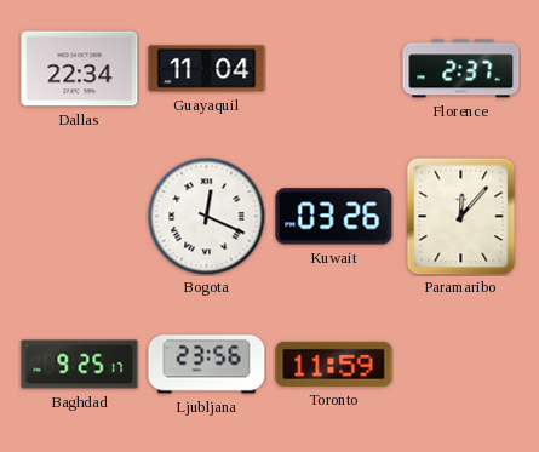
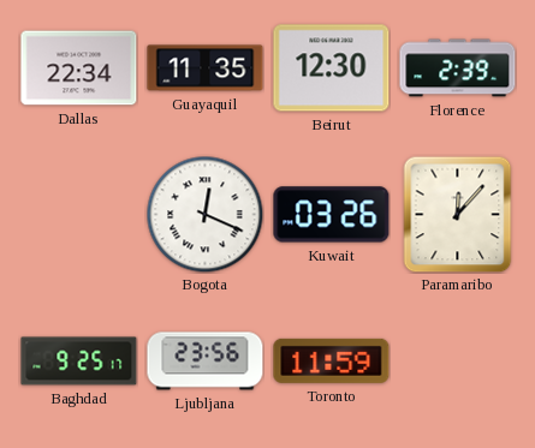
Guayaquil: 11:04 -> 11:35 (206, 68)
Beirut: none -> 12:30 (332, 68)
Florence: 2:37 -> 2:39 (458, 68)
